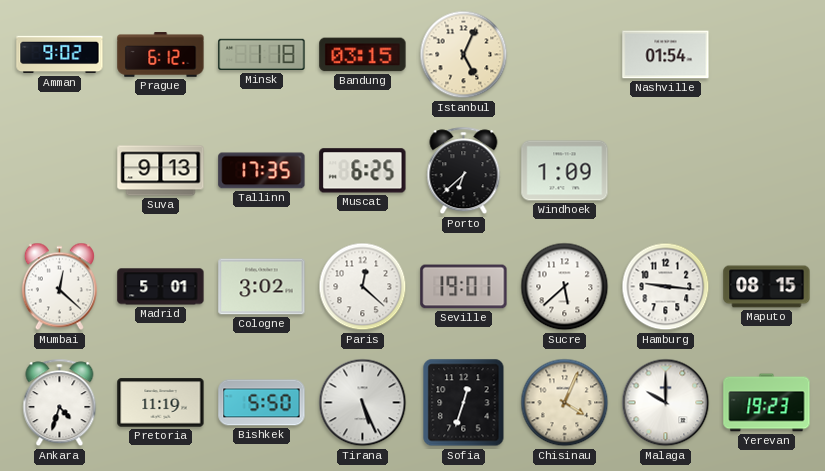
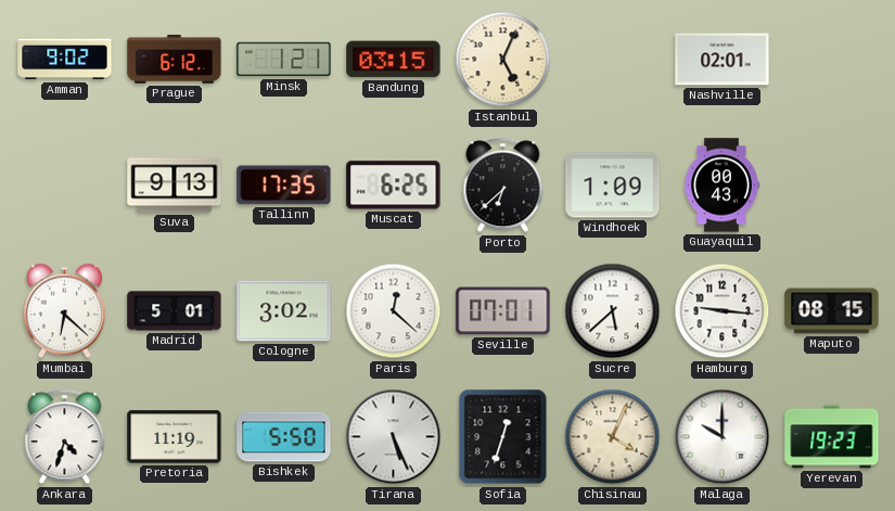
Minsk: 1:18 -> 1:21 (284, 60)
Nashville: 01:54 -> 02:01 (723, 60)
Guayaquil: none -> 00:43 (723, 186)
Mumbai: 12:22 -> 6:22 (64, 311)
Seville: 19:01 -> 07:01 (503, 311)
